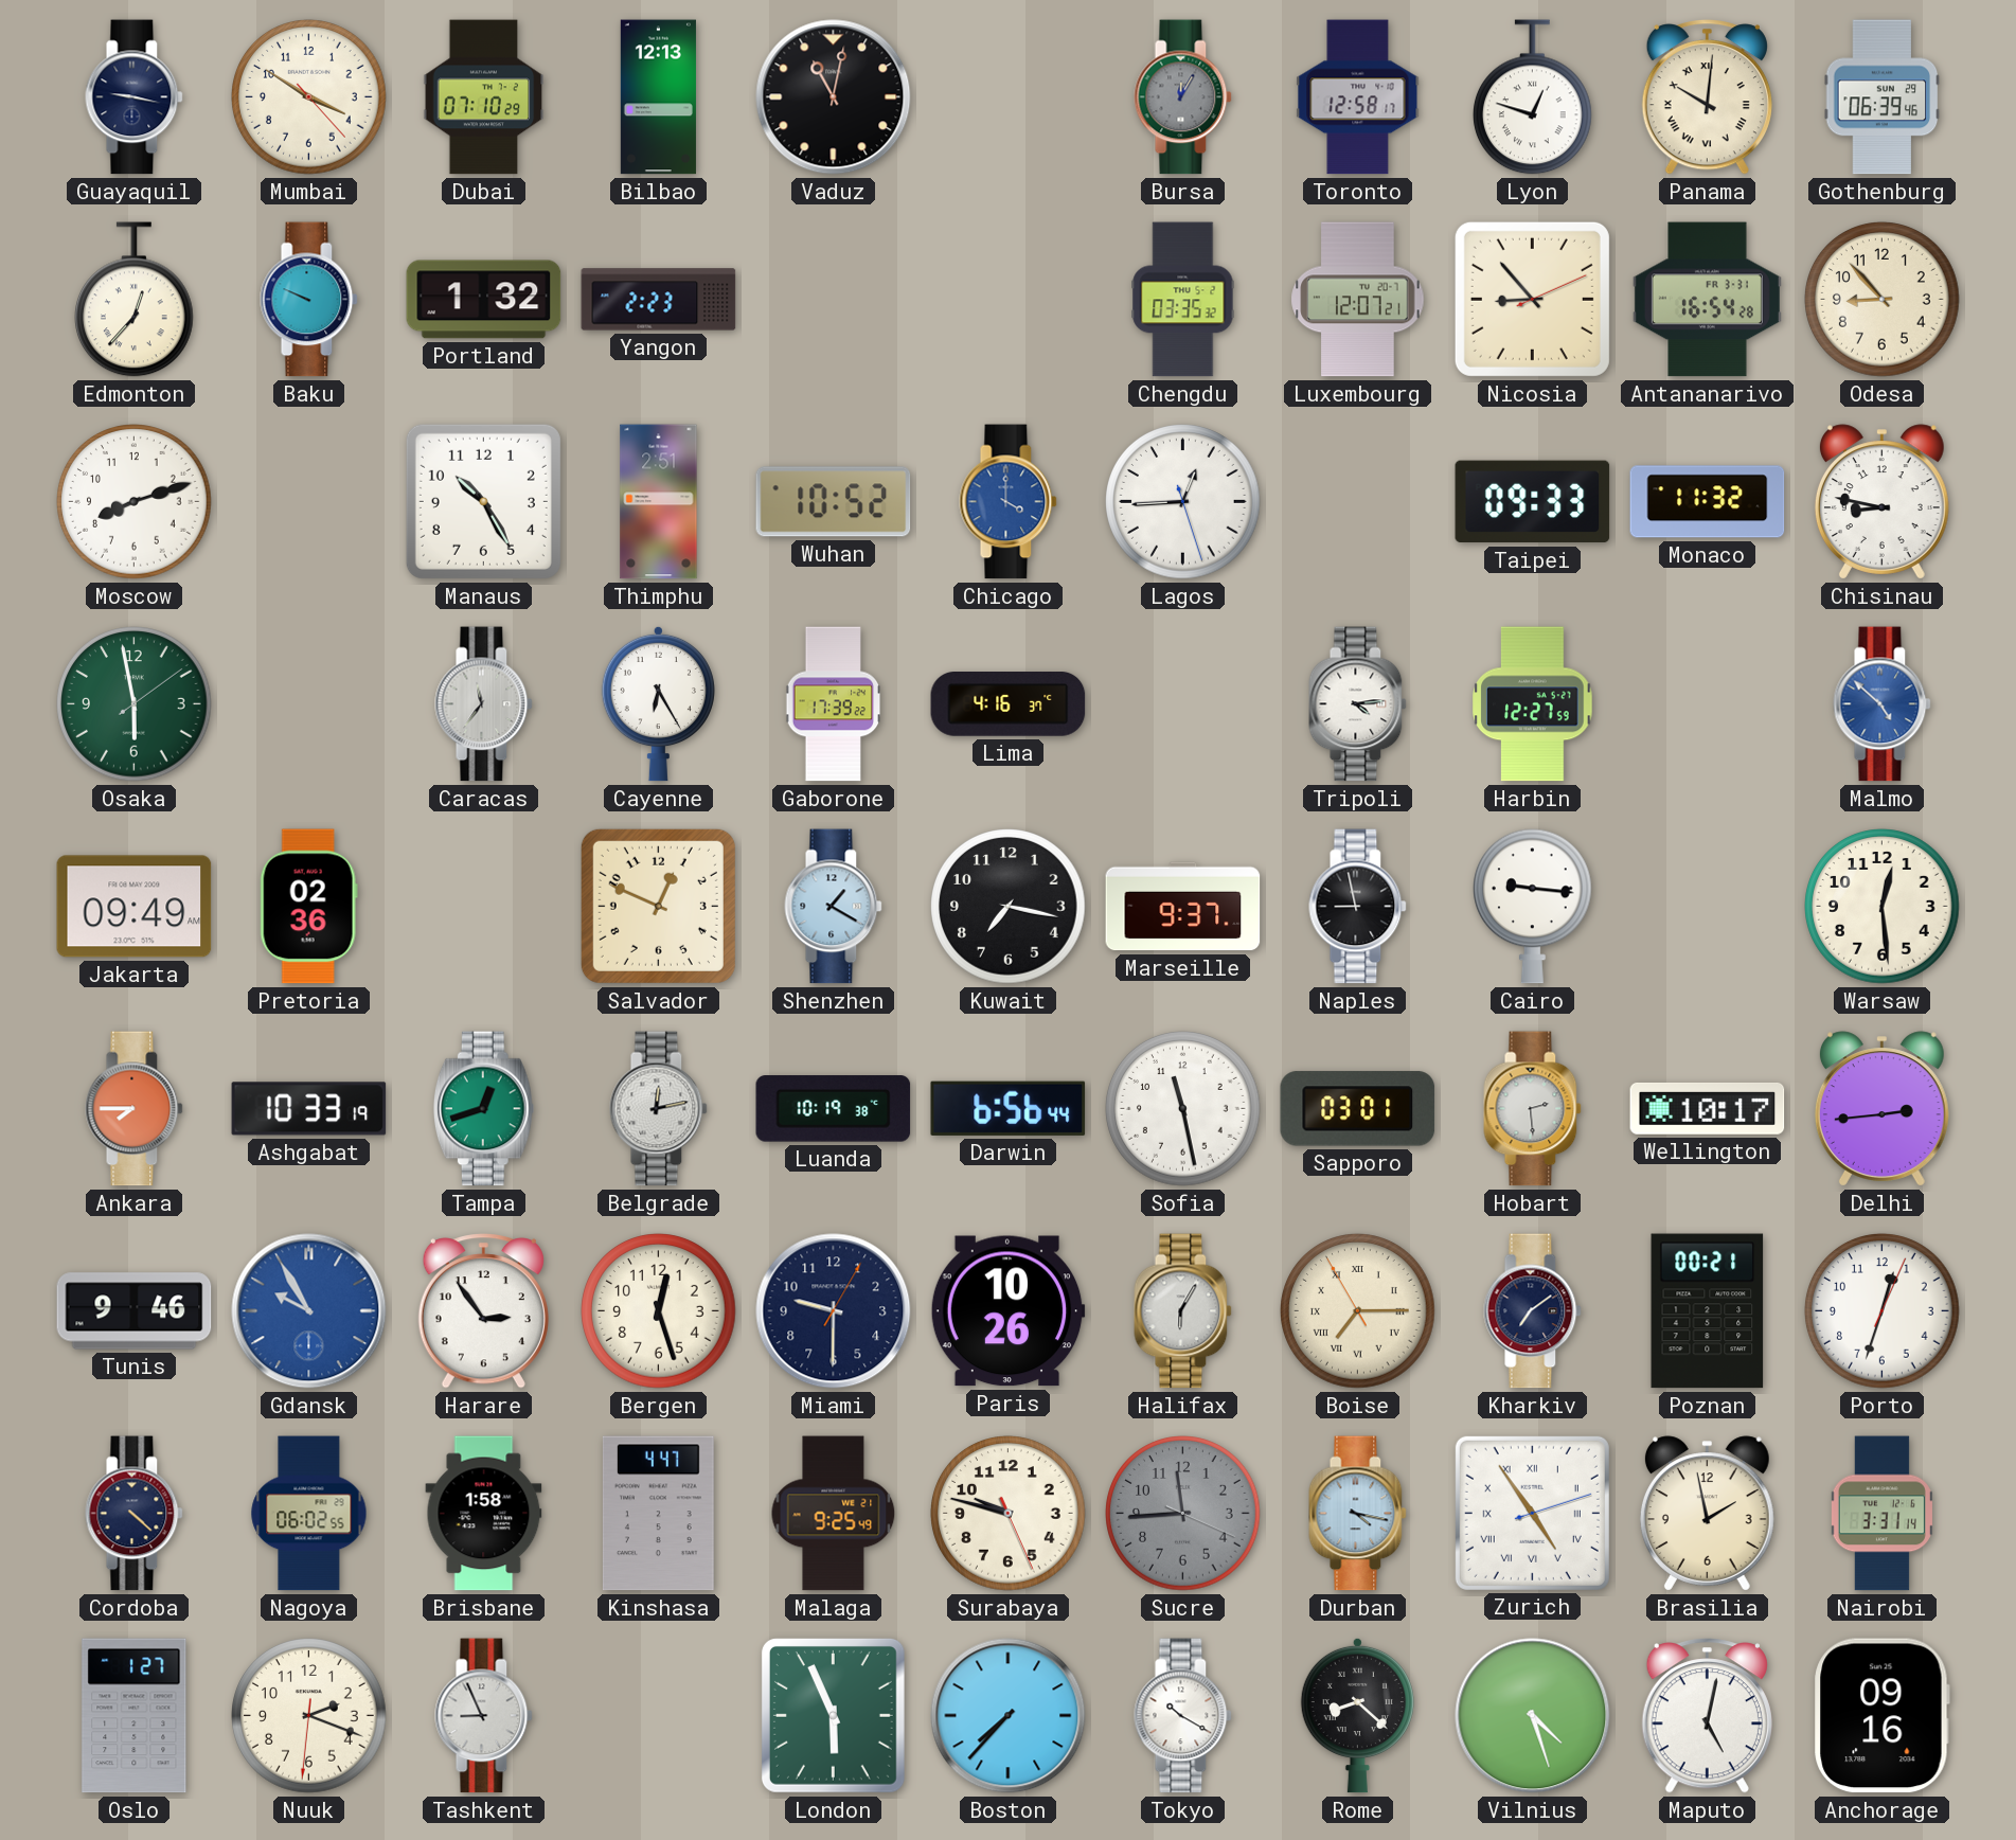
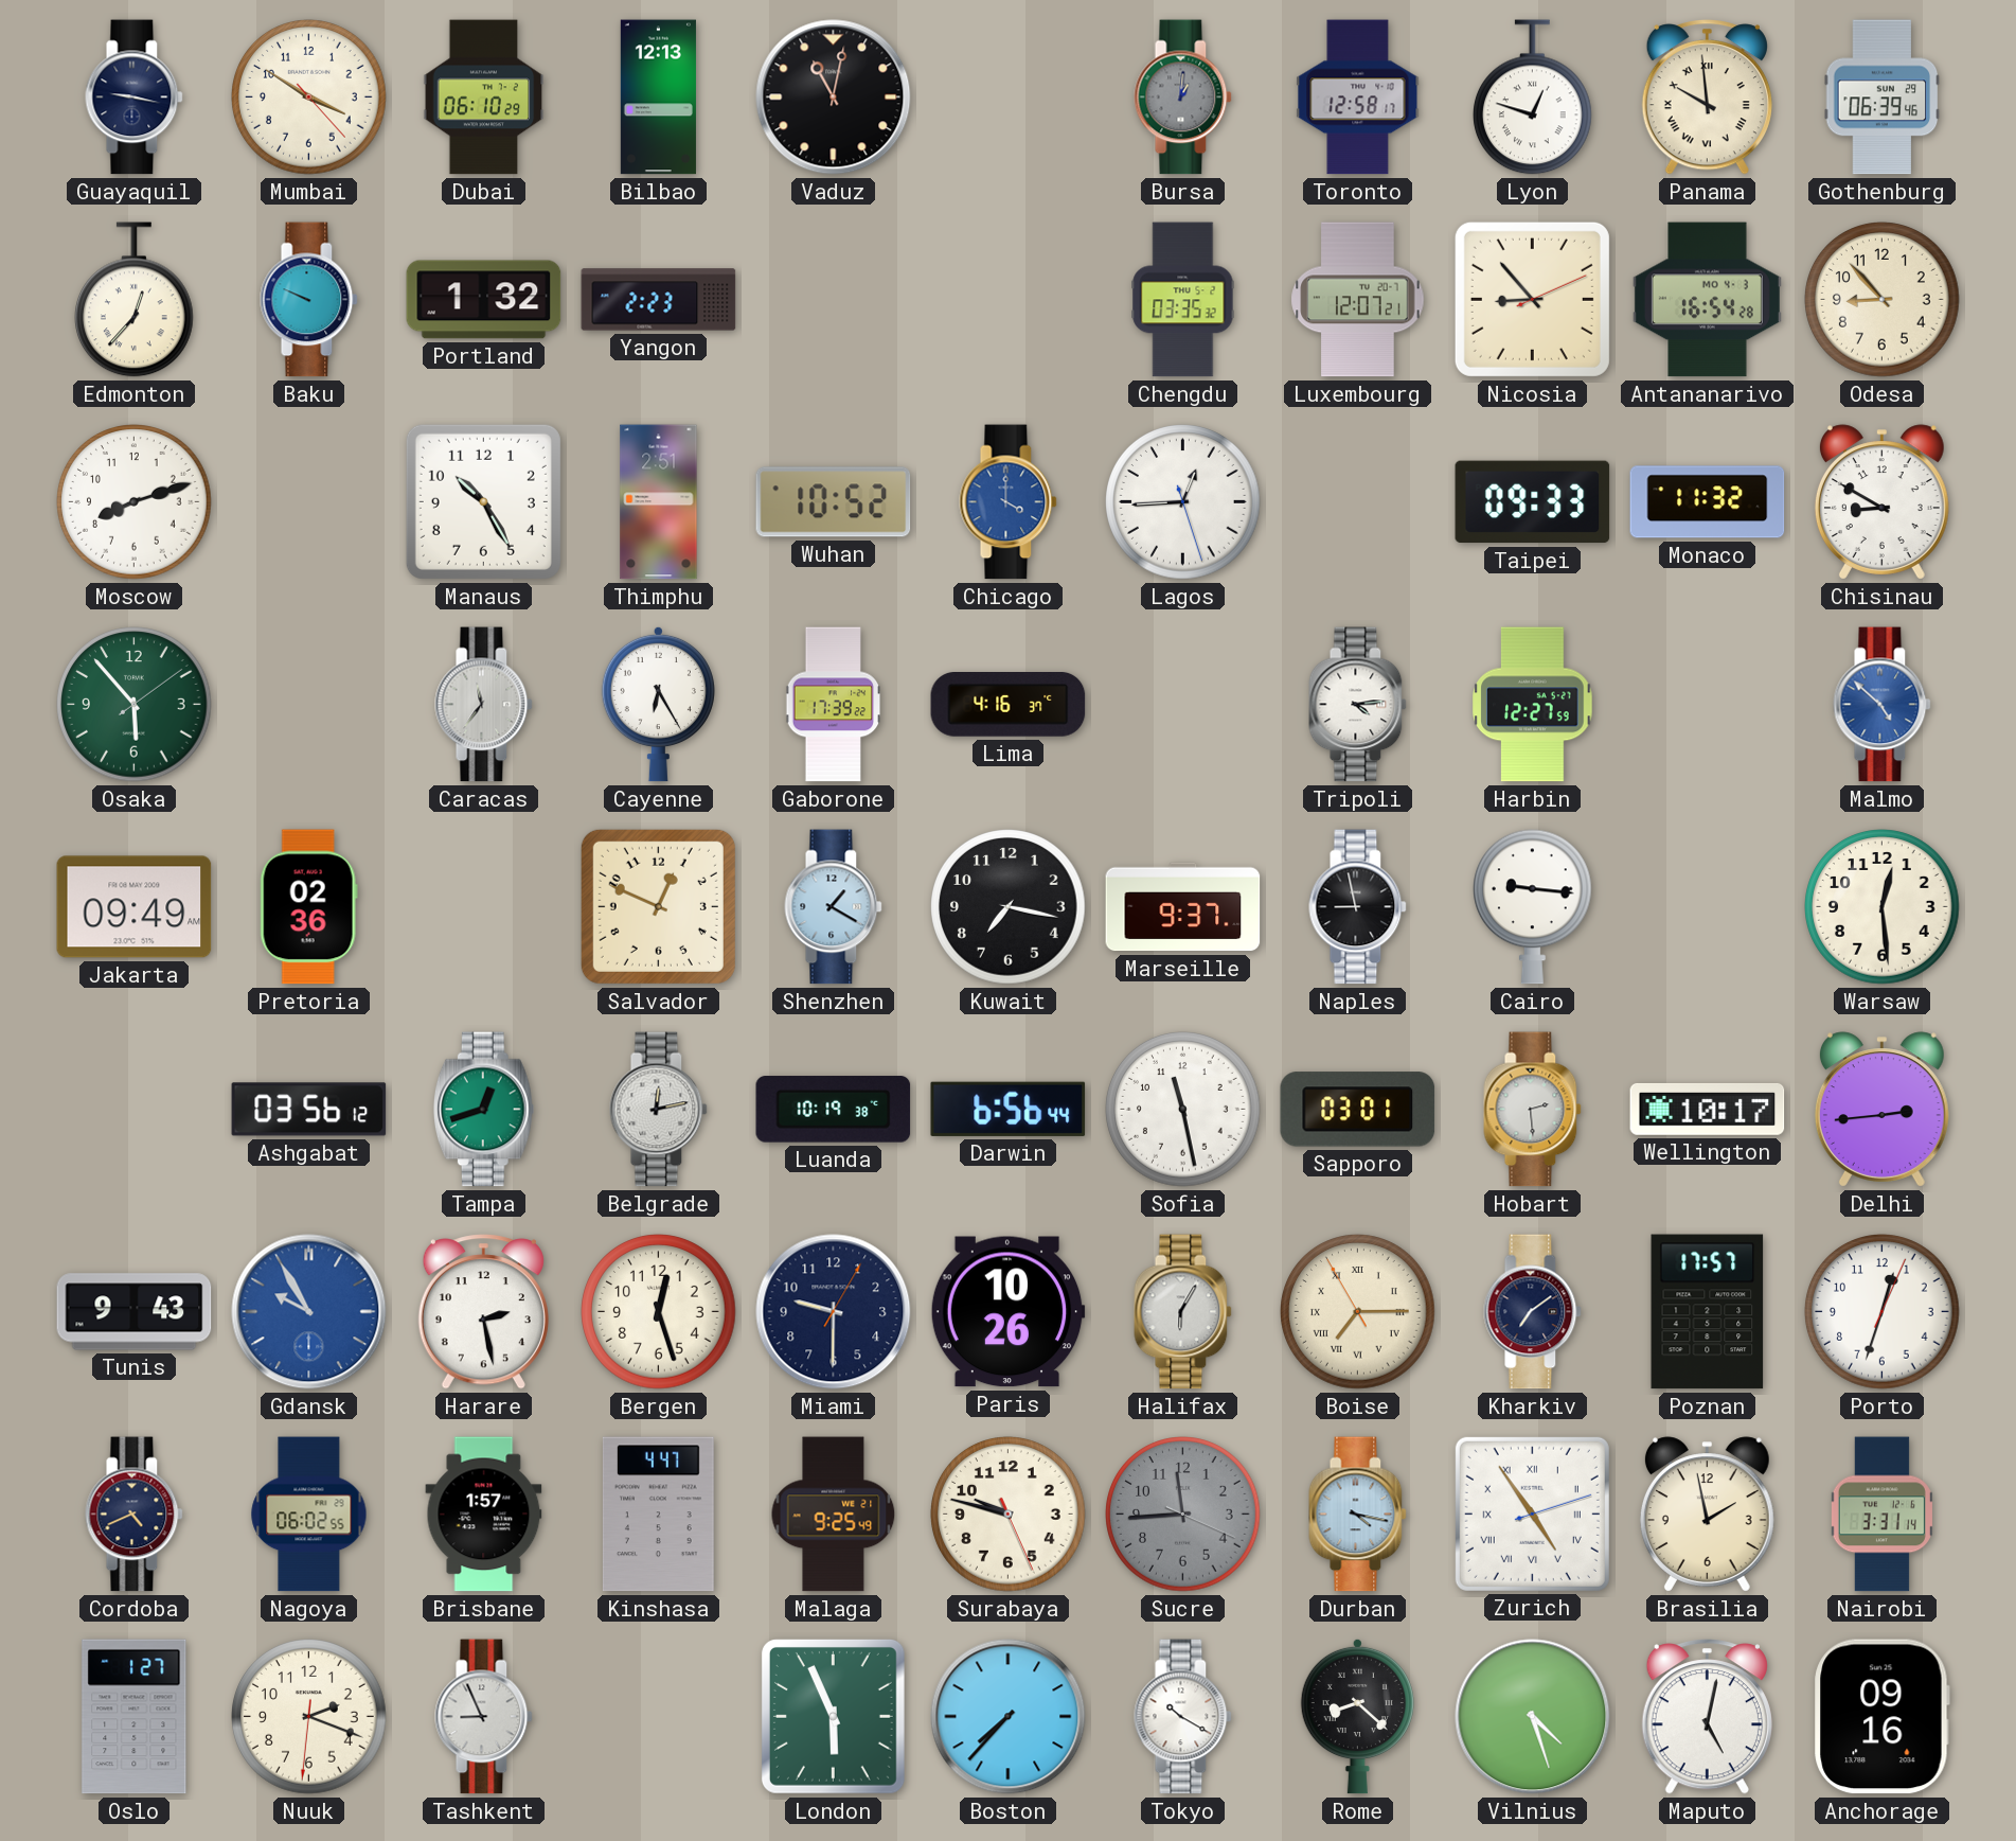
Dubai: 07:10 -> 06:10 (484, 98)
Bursa: 12:05 -> 1:01 (1183, 98)
Panama: 10:01 -> 9:59 (1707, 98)
Antananarivo date: FR 3-31 -> MO 4-3 (1707, 300)
Chisinau: 8:47 -> 8:50 (1881, 502)
Osaka: 5:58 -> 5:53 (135, 705)
Ankara: 7:45 -> none (135, 1109)
Ashgabat: 10:33 -> 03:56 (309, 1110)
Tunis: 9:46 -> 9:43 (135, 1312)
Harare: 2:54 -> 2:28 (483, 1312)
Poznan: 00:21 -> 17:57 (1708, 1312)
Cordoba: 4:22 -> 4:41 (135, 1515)
Brisbane: 1:58 -> 1:57 (484, 1515)
